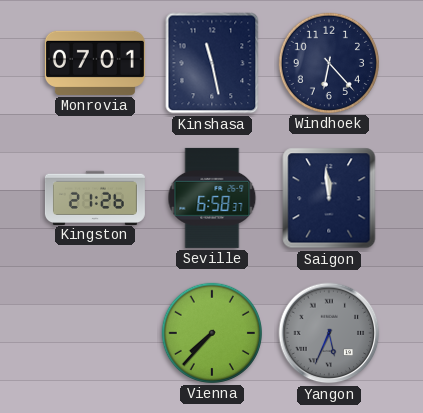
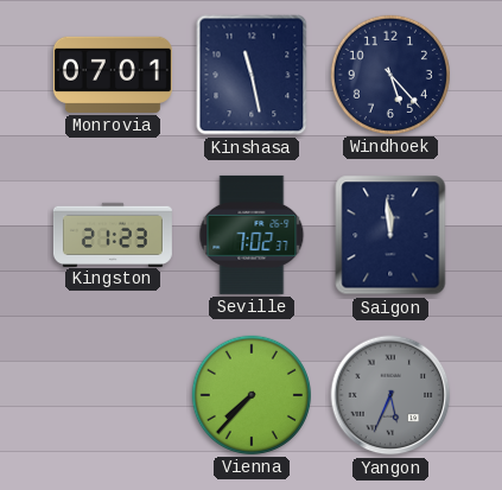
Windhoek: 6:23 -> 5:23 (390, 75)
Kingston: 21:26 -> 21:23 (113, 234)
Seville: 6:58 -> 7:02 (252, 235)
